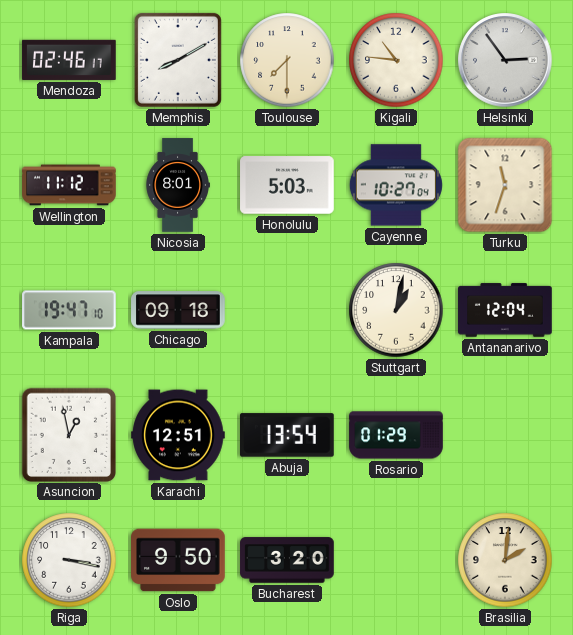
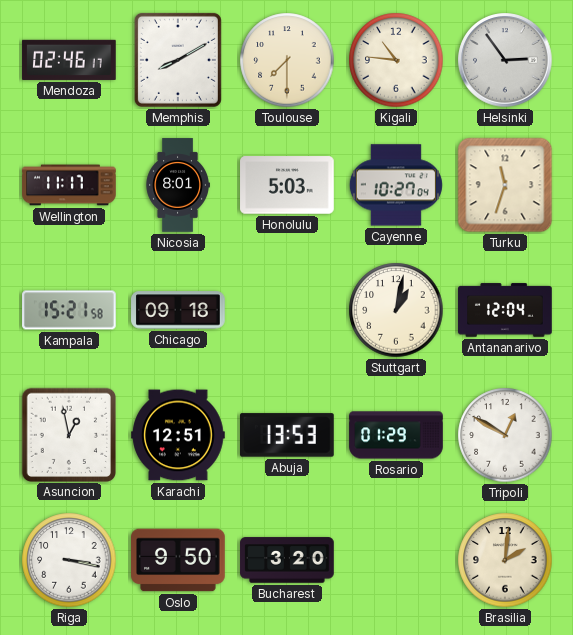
Wellington: 11:12 -> 11:17 (69, 185)
Kampala: 19:47 -> 15:21 (69, 310)
Abuja: 13:54 -> 13:53 (288, 435)
Tripoli: none -> 12:50 (505, 435)
